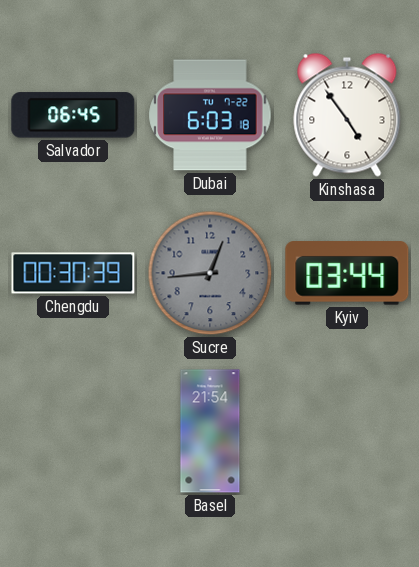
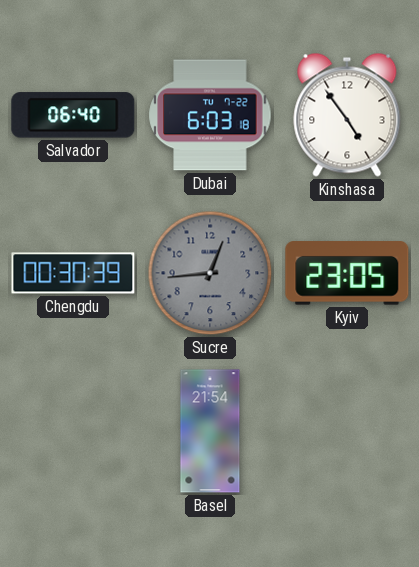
Salvador: 06:45 -> 06:40 (73, 115)
Kyiv: 03:44 -> 23:05 (347, 273)
